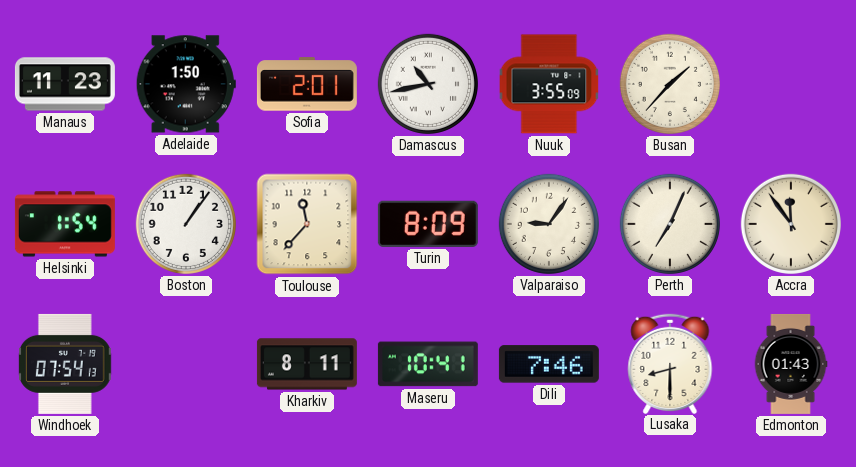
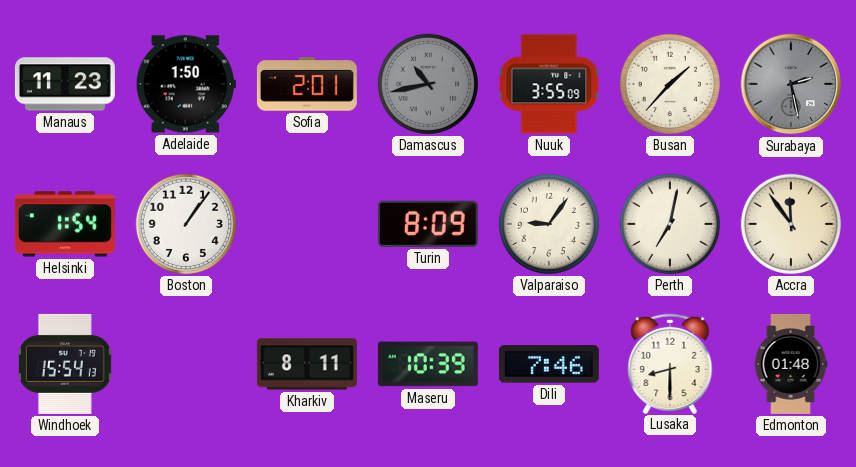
Damascus dial: white -> grey (428, 84)
Surabaya: none -> 2:28 (791, 84)
Toulouse: 11:37 -> none (307, 224)
Perth: 7:04 -> 7:02 (670, 224)
Windhoek: 07:54 -> 15:54 (66, 364)
Maseru: 10:41 -> 10:39 (428, 364)
Edmonton: 01:43 -> 01:48 (791, 364)
